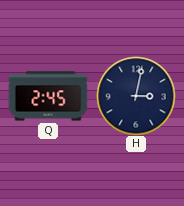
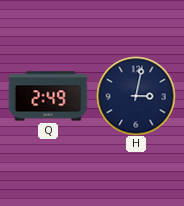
Q: 2:45 -> 2:49 (48, 96)
